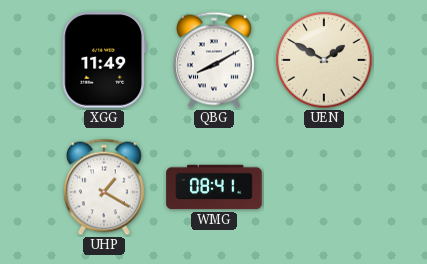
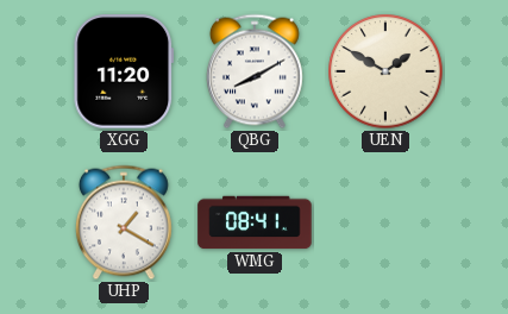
XGG: 11:49 -> 11:20 (124, 71)
